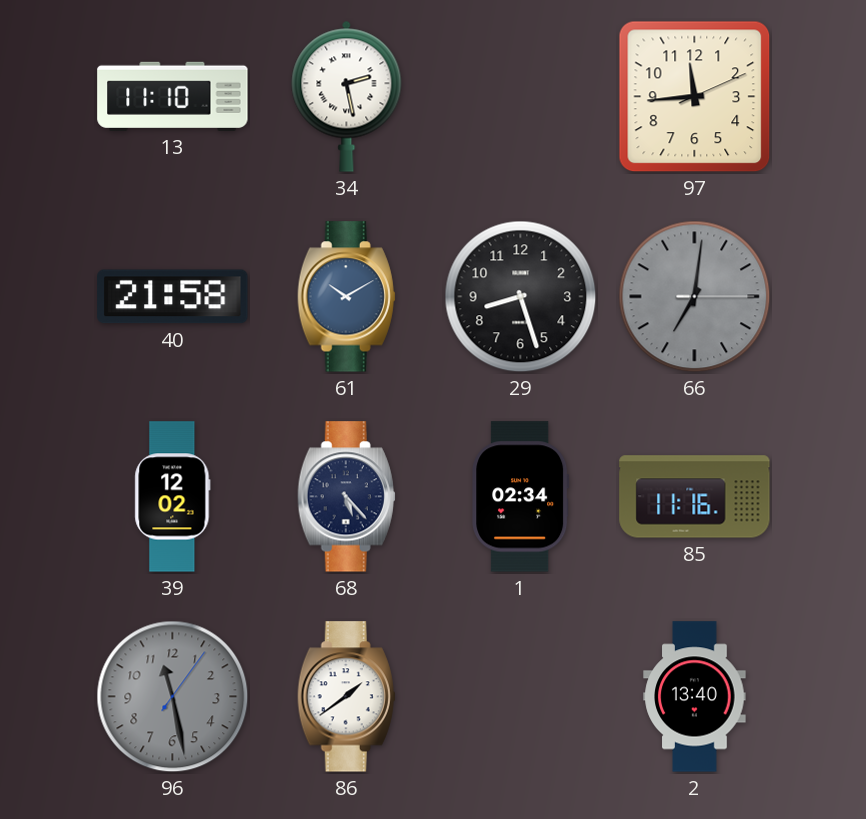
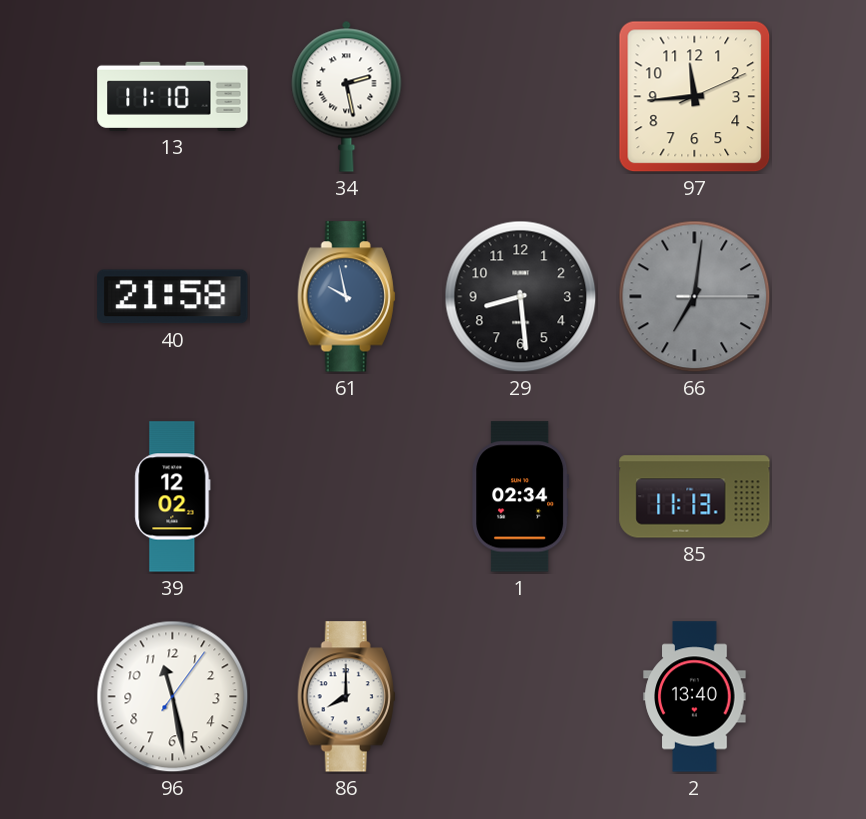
61: 10:10 -> 9:58 (346, 297)
29: 8:27 -> 8:29 (521, 297)
68: 5:23 -> none (346, 497)
85: 11:16 -> 11:13 (695, 497)
96 dial: grey -> white (173, 697)
86: 1:39 -> 8:00 (346, 697)
